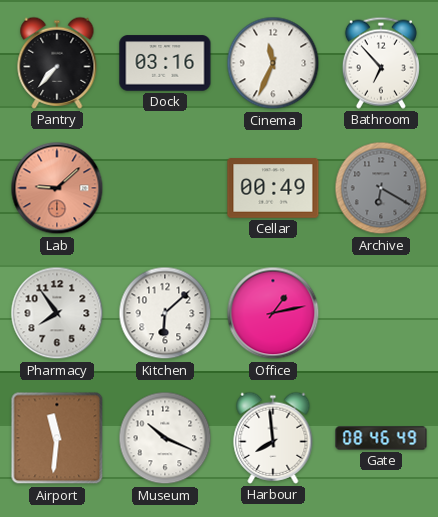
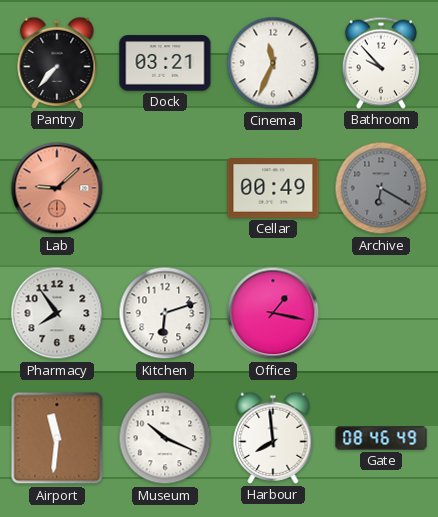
Dock: 03:16 -> 03:21 (165, 63)
Bathroom: 6:53 -> 9:53 (381, 63)
Kitchen: 6:08 -> 6:12 (165, 313)
Office: 1:13 -> 1:17 (273, 313)
